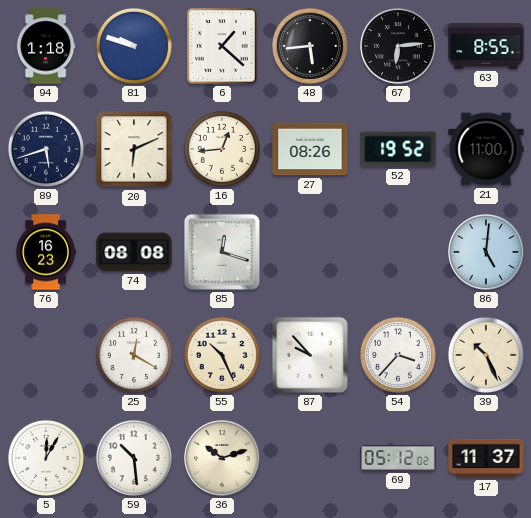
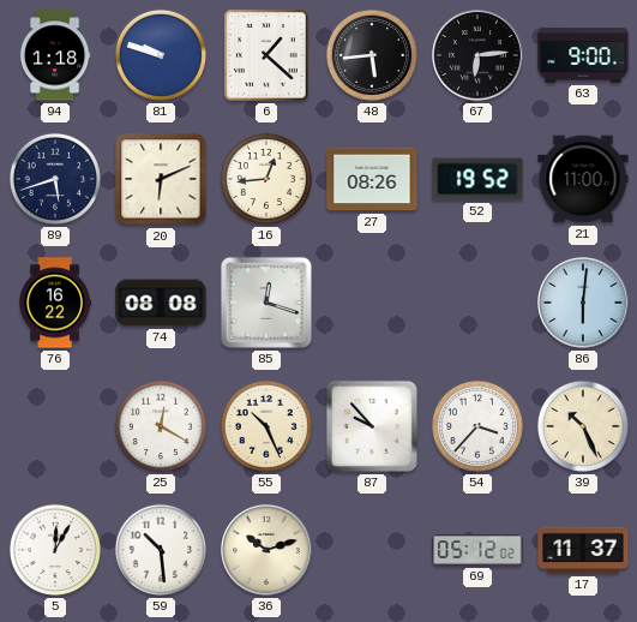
63: 8:55 -> 9:00 (583, 55)
76: 16:23 -> 16:22 (55, 303)
86: 5:01 -> 6:01 (583, 303)
